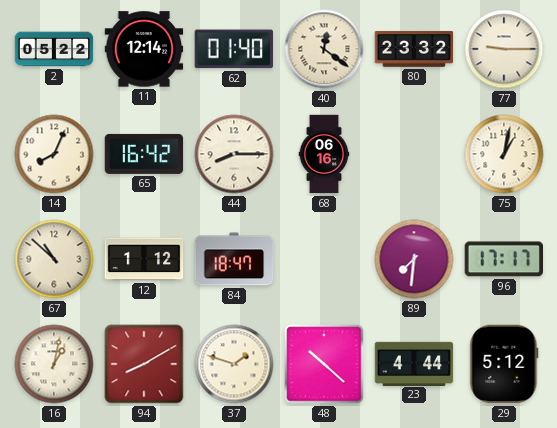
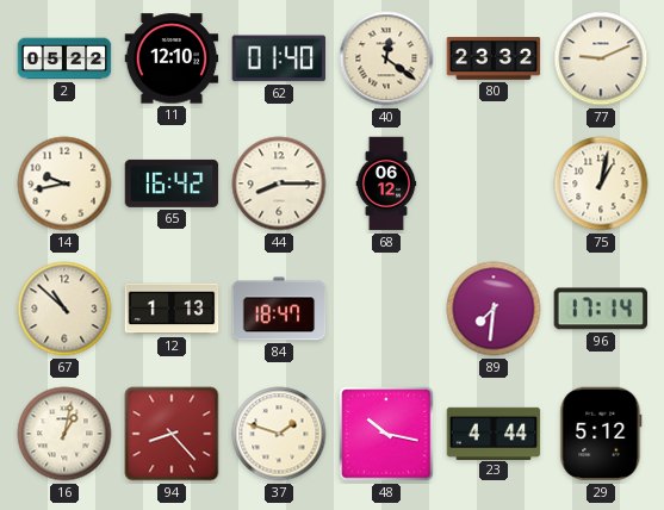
11: 12:14 -> 12:10 (172, 58)
77: 9:15 -> 9:11 (601, 58)
14: 8:04 -> 9:43 (64, 184)
68: 06:16 -> 06:12 (386, 184)
12: 1:12 -> 1:13 (172, 309)
96: 17:17 -> 17:14 (600, 309)
94: 8:10 -> 8:23 (172, 434)
48: 10:22 -> 10:17 (386, 434)
